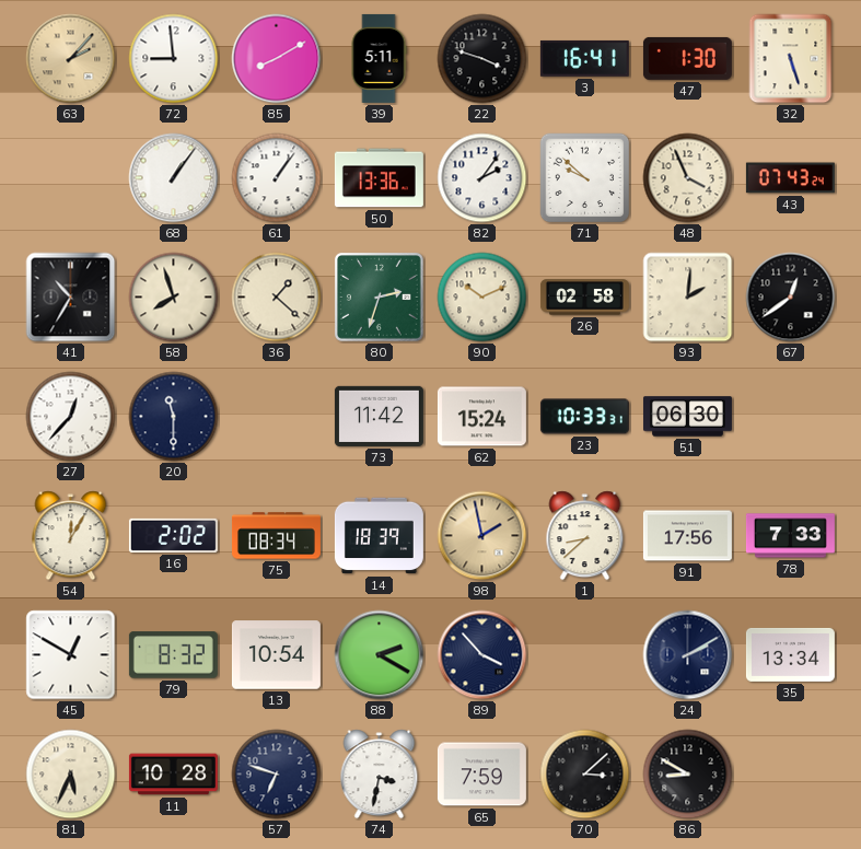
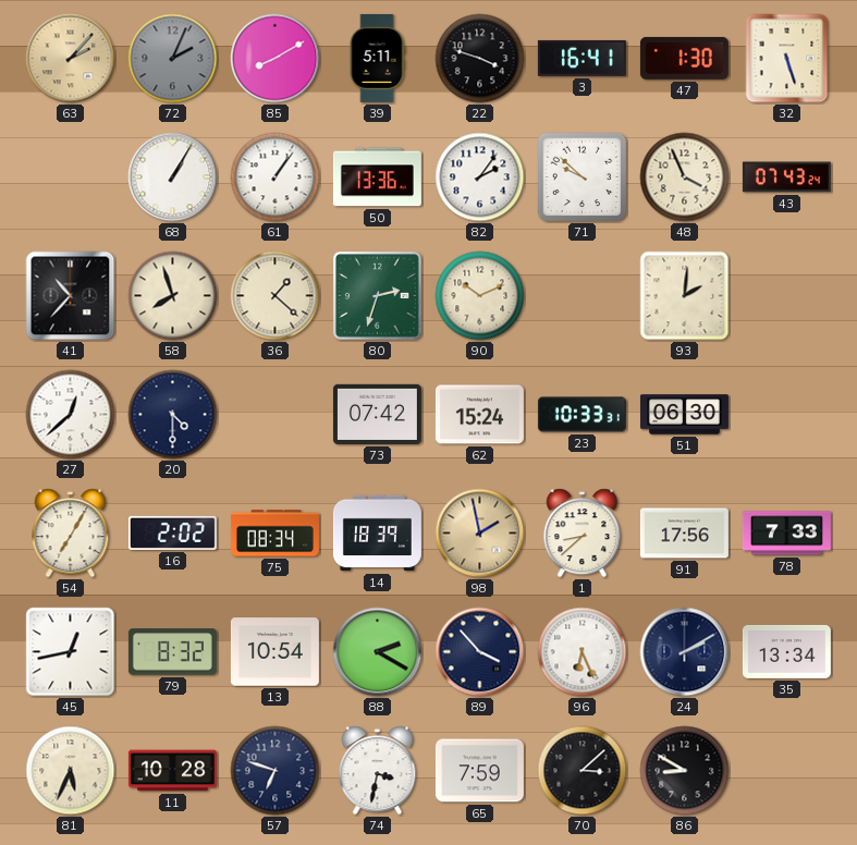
72: 8:59 -> 2:04 (173, 59)
72 dial: white -> grey (173, 59)
68: 1:06 -> 1:05 (173, 177)
41: 10:35 -> 10:37 (71, 296)
26: 02:58 -> none (584, 298)
67: 12:39 -> none (791, 298)
27: 12:37 -> 12:38 (71, 415)
20: 11:30 -> 4:30 (173, 415)
73: 11:42 -> 07:42 (377, 414)
54: 12:05 -> 7:05 (71, 534)
45: 12:50 -> 12:43 (71, 652)
96: none -> 6:26 (583, 652)
